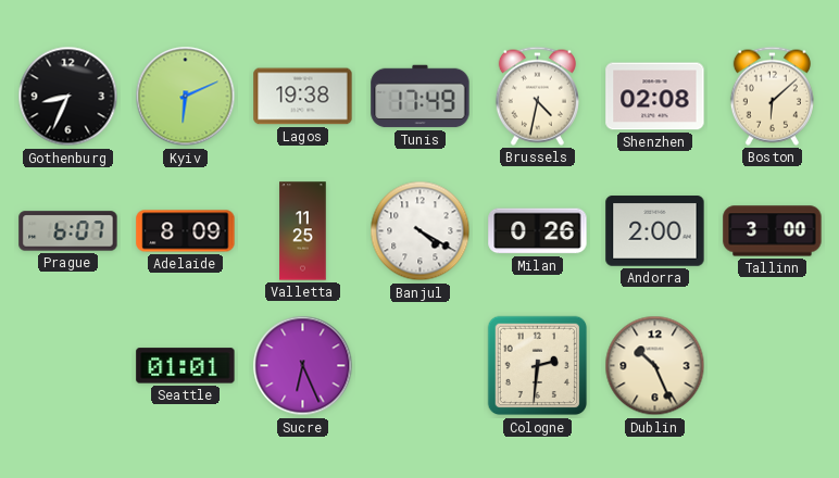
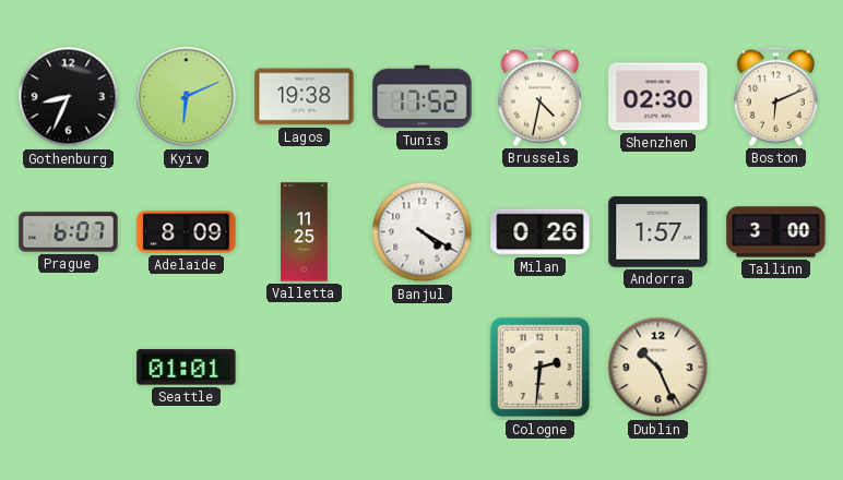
Tunis: 17:49 -> 17:52 (423, 97)
Shenzhen: 02:08 -> 02:30 (658, 97)
Boston: 6:08 -> 6:11 (775, 96)
Andorra: 2:00 -> 1:57 (658, 232)
Sucre: 6:26 -> none (303, 366)
